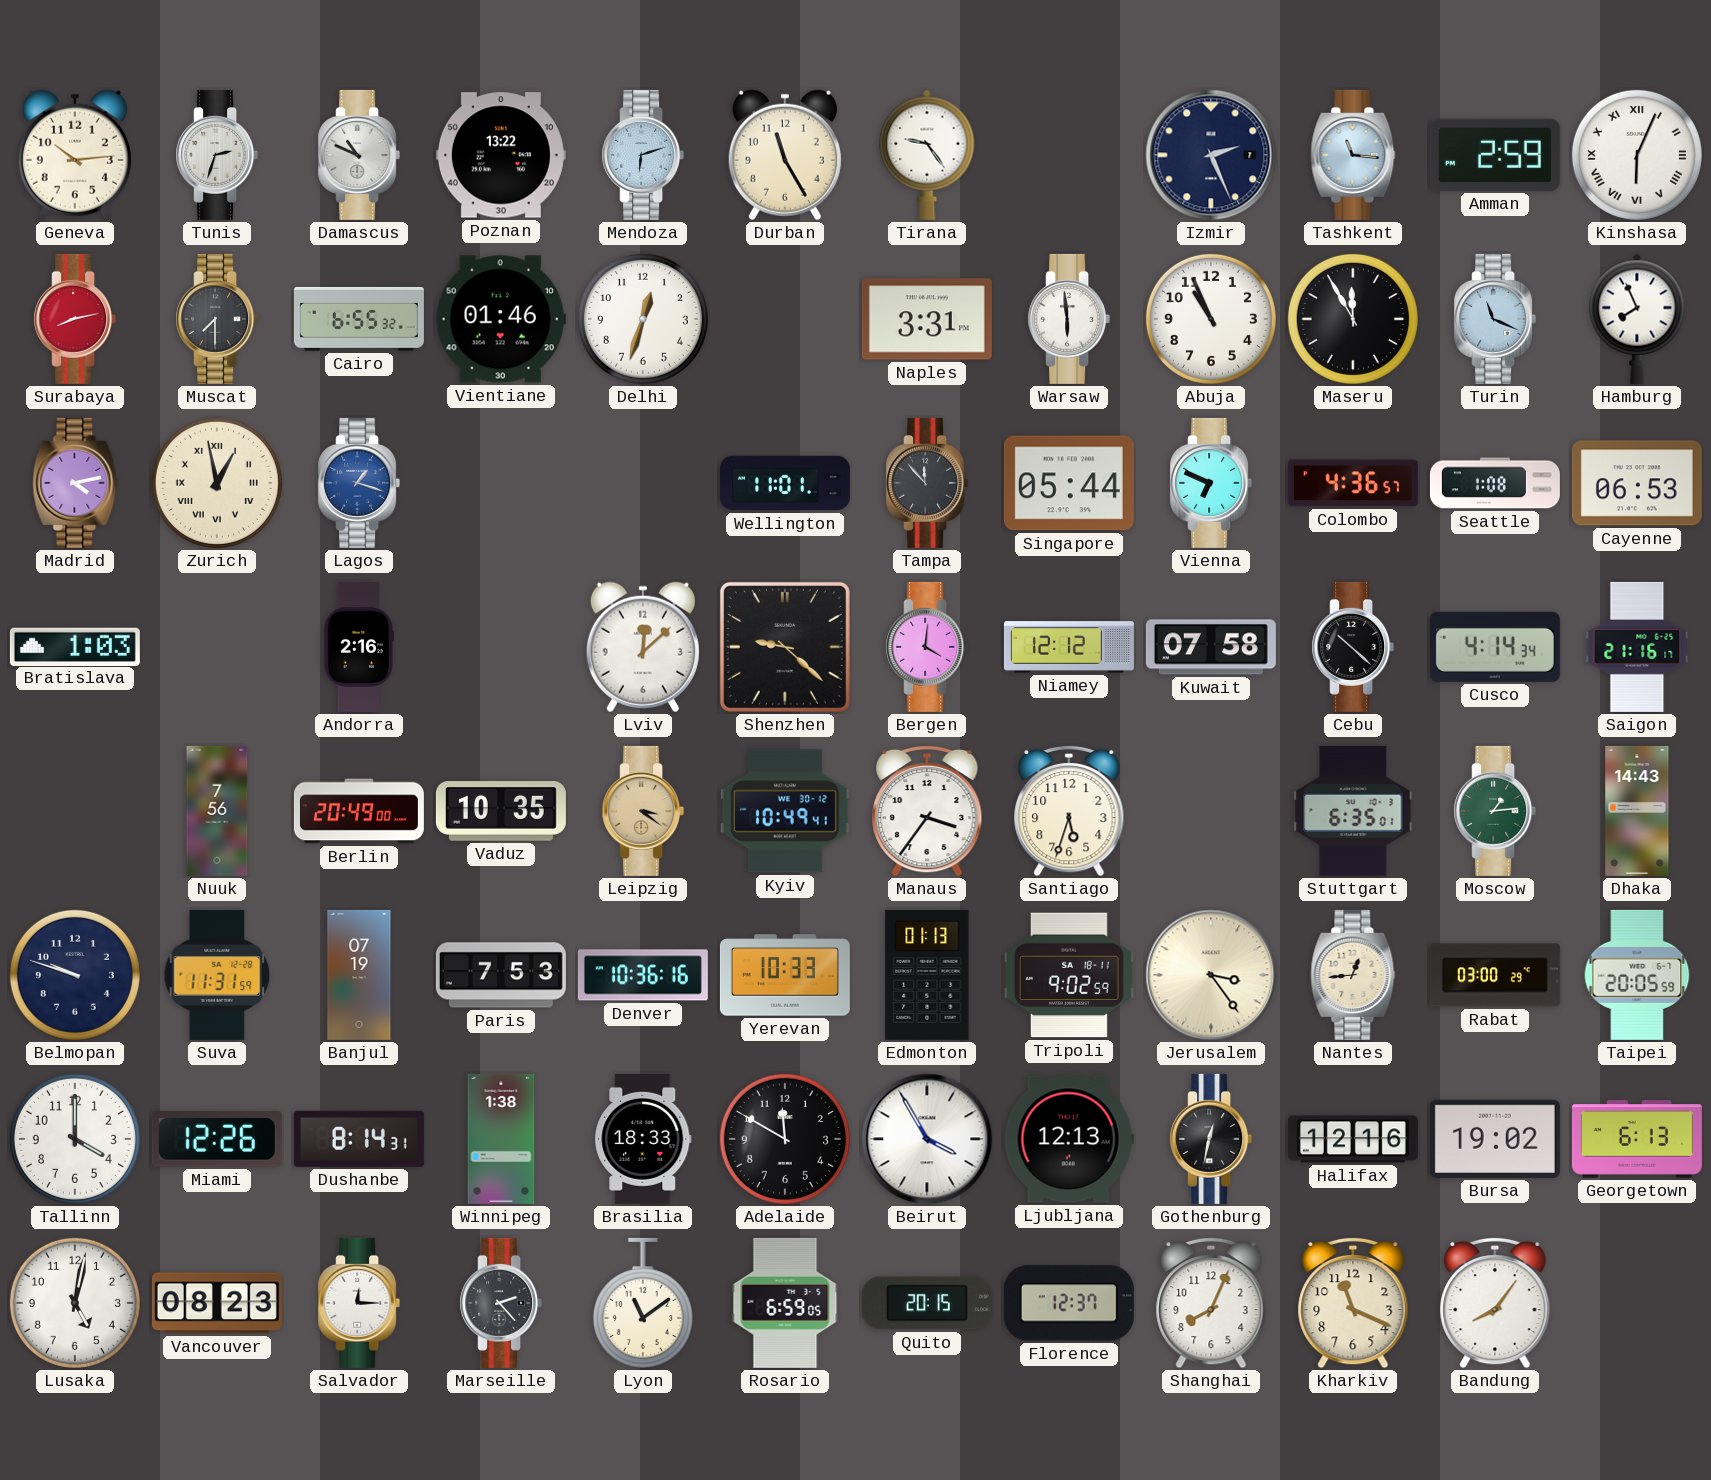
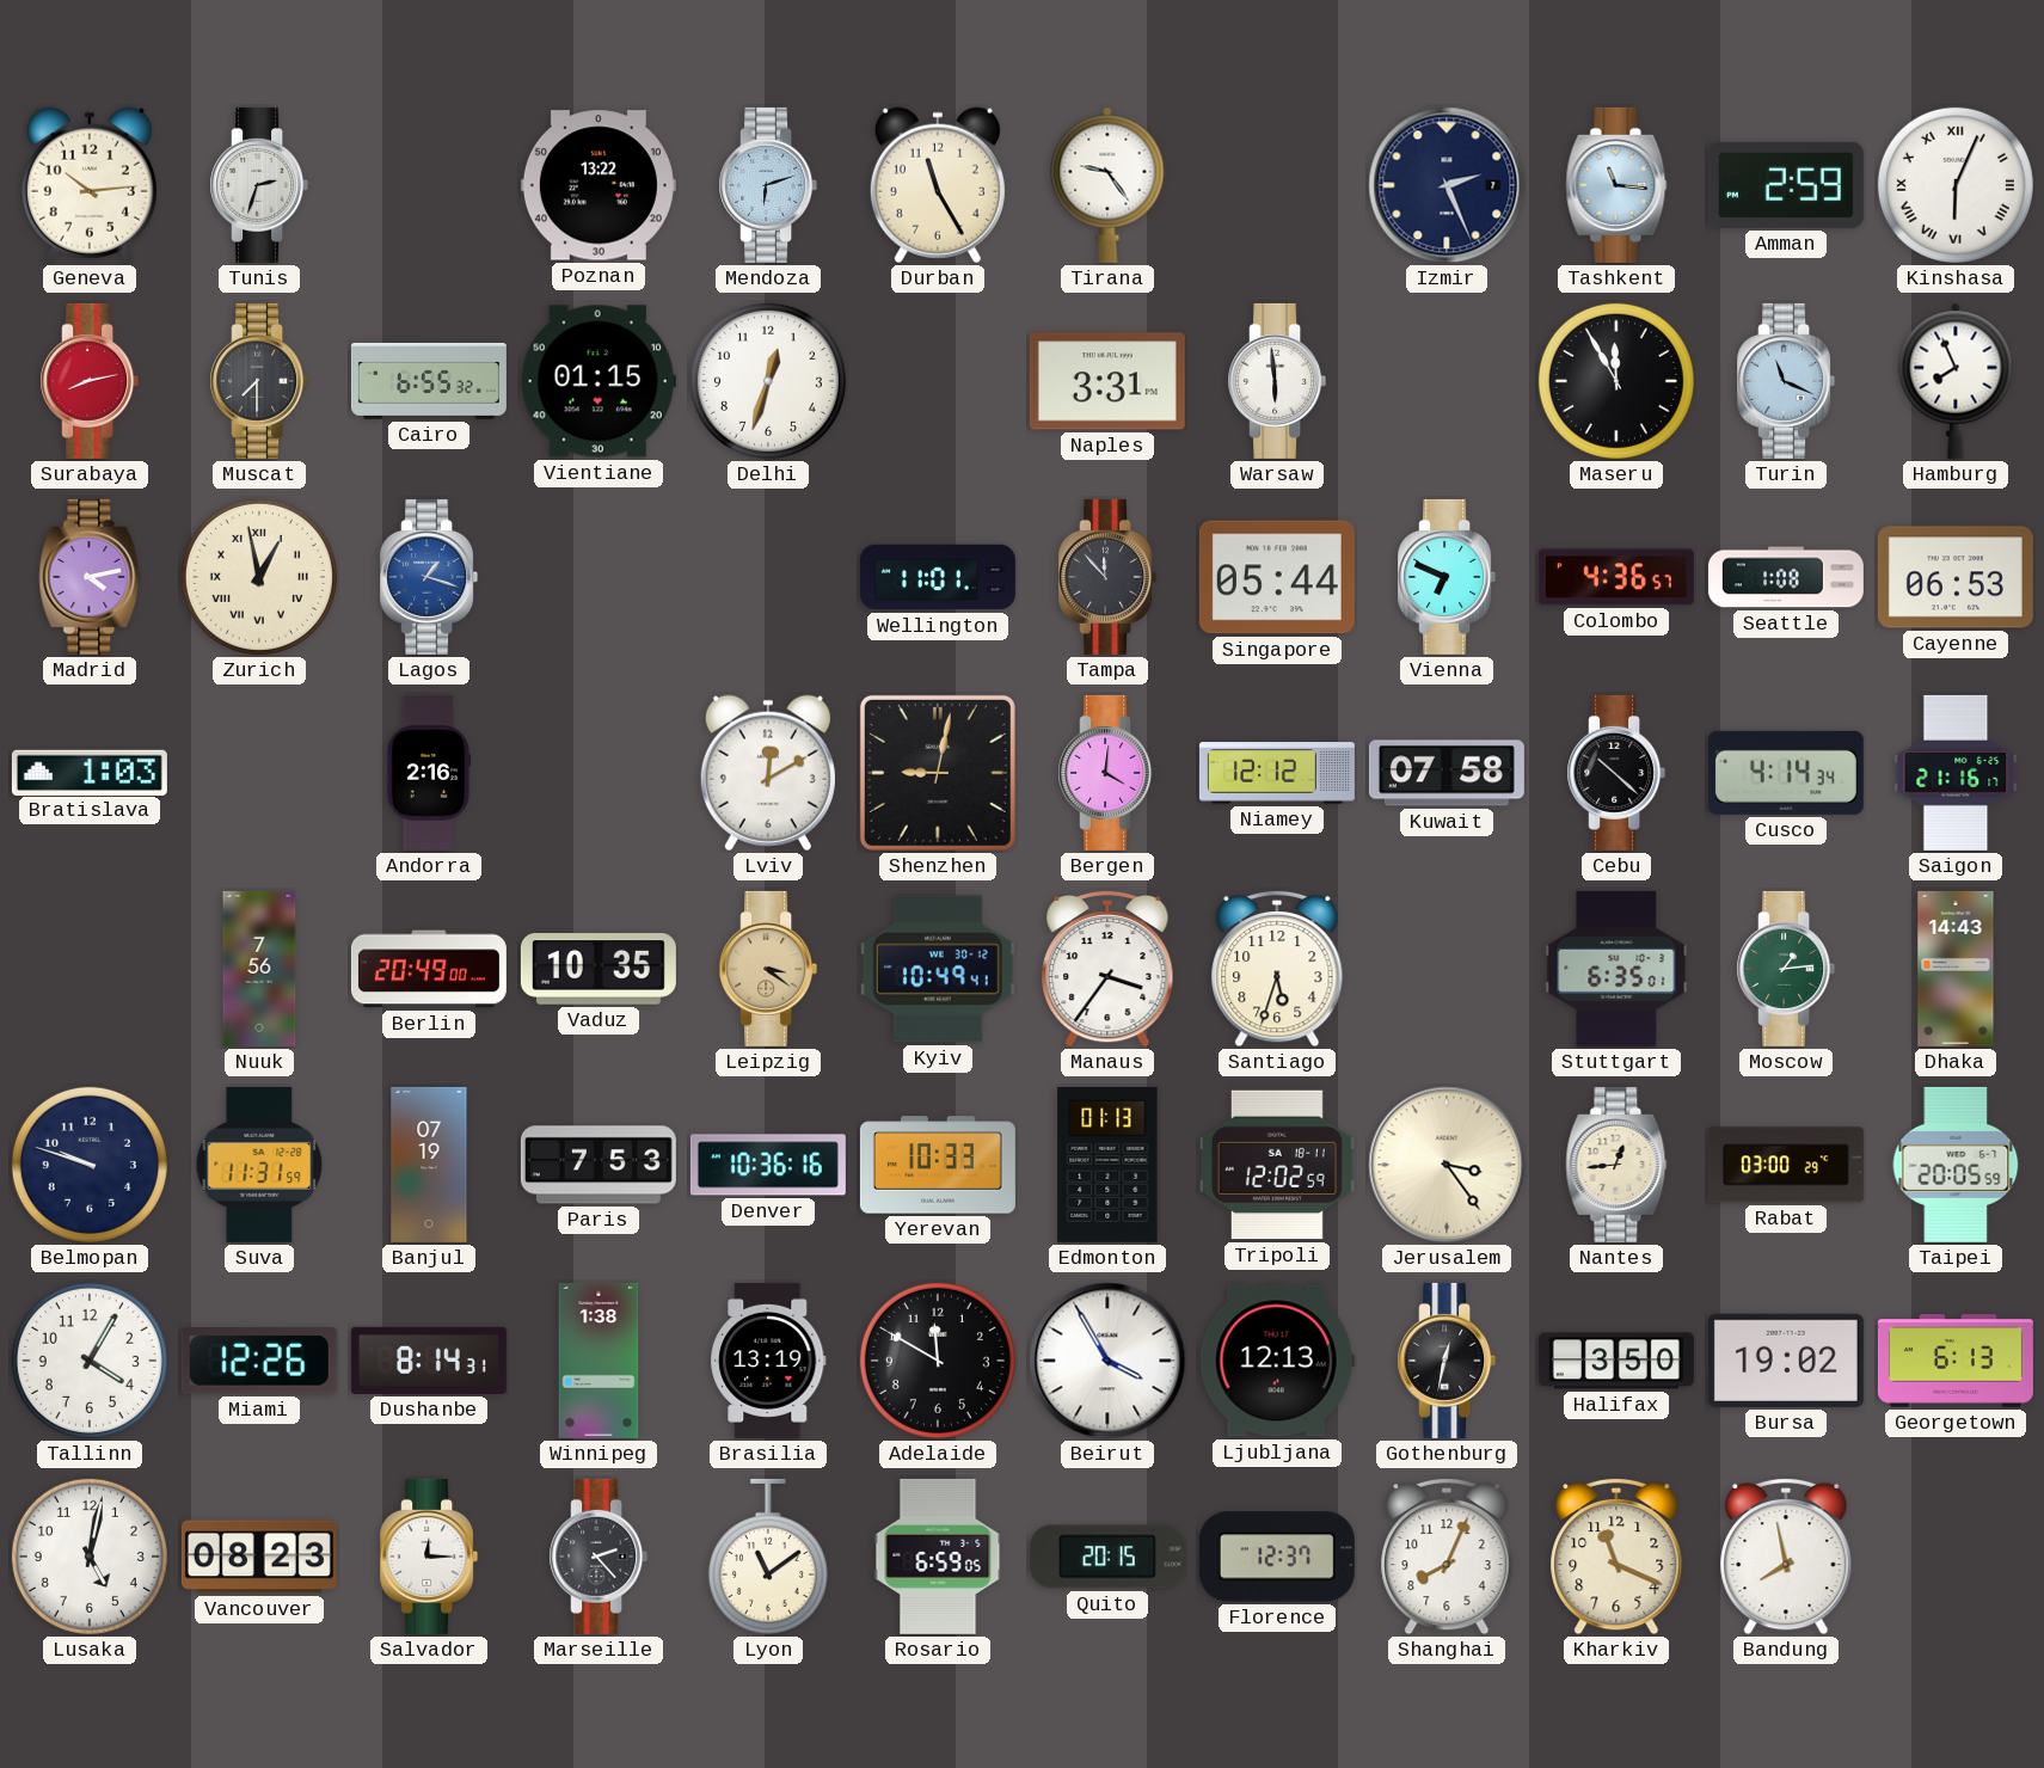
Damascus: 10:49 -> none (359, 155)
Vientiane: 01:46 -> 01:15 (599, 381)
Abuja: 10:56 -> none (1211, 319)
Lviv: 12:08 -> 12:10 (768, 773)
Shenzhen: 9:22 -> 9:02 (938, 773)
Tripoli: 9:02 -> 12:02 (1277, 1165)
Tallinn: 4:00 -> 4:05 (90, 1361)
Brasilia: 18:33 -> 13:19 (768, 1361)
Halifax: 12:16 -> 3:50 (1616, 1361)
Bandung: 8:06 -> 7:58 (1786, 1557)
